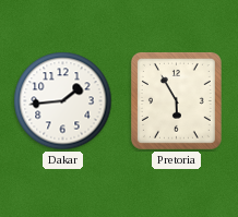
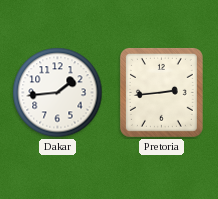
Pretoria: 5:55 -> 2:44 (161, 92)
